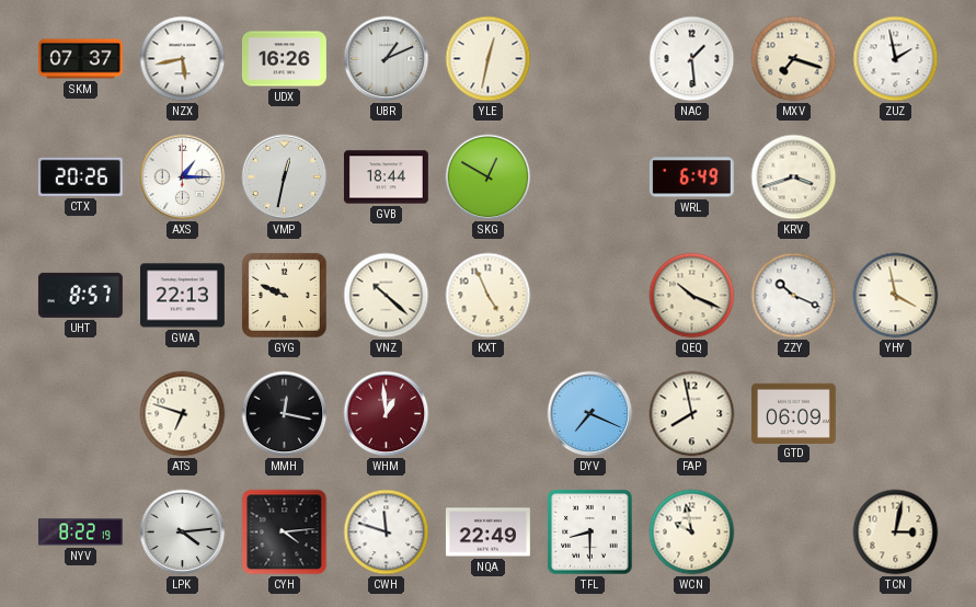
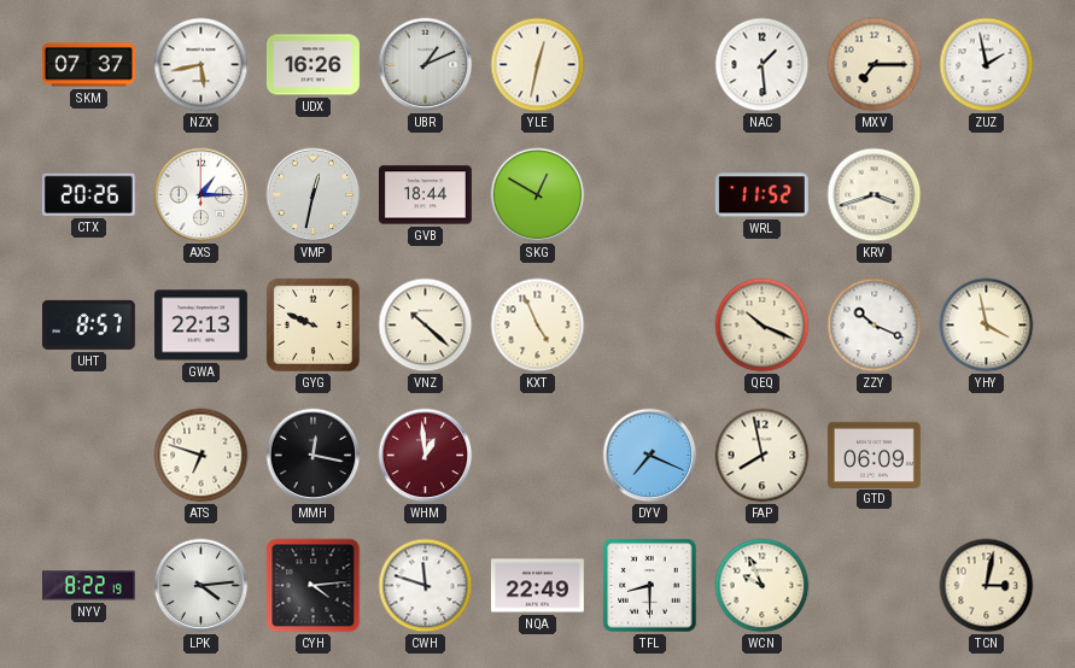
MXV: 7:18 -> 7:15 (875, 65)
WRL: 6:49 -> 11:52 (761, 195)
WCN: 9:58 -> 9:56 (763, 586)
